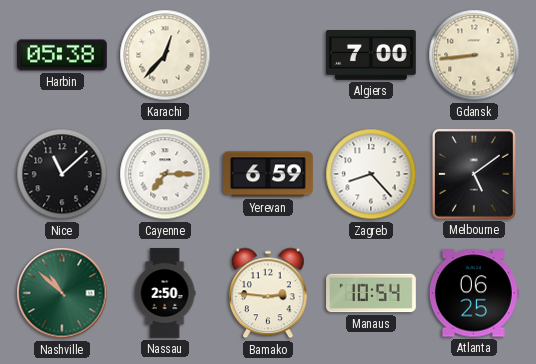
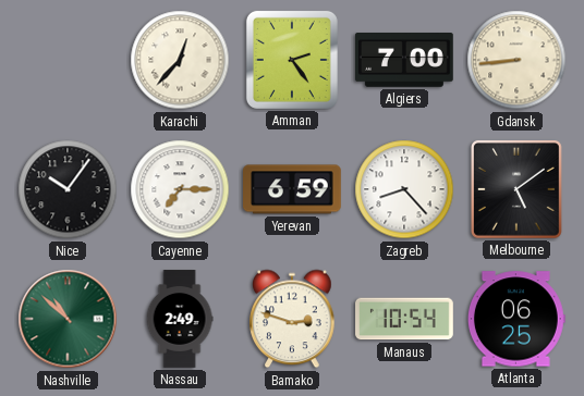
Harbin: 05:38 -> none (63, 55)
Amman: none -> 2:24 (292, 60)
Nice: 11:08 -> 10:06 (68, 189)
Nassau: 2:50 -> 2:49 (180, 319)
Bamako: 2:46 -> 2:48 (292, 319)
